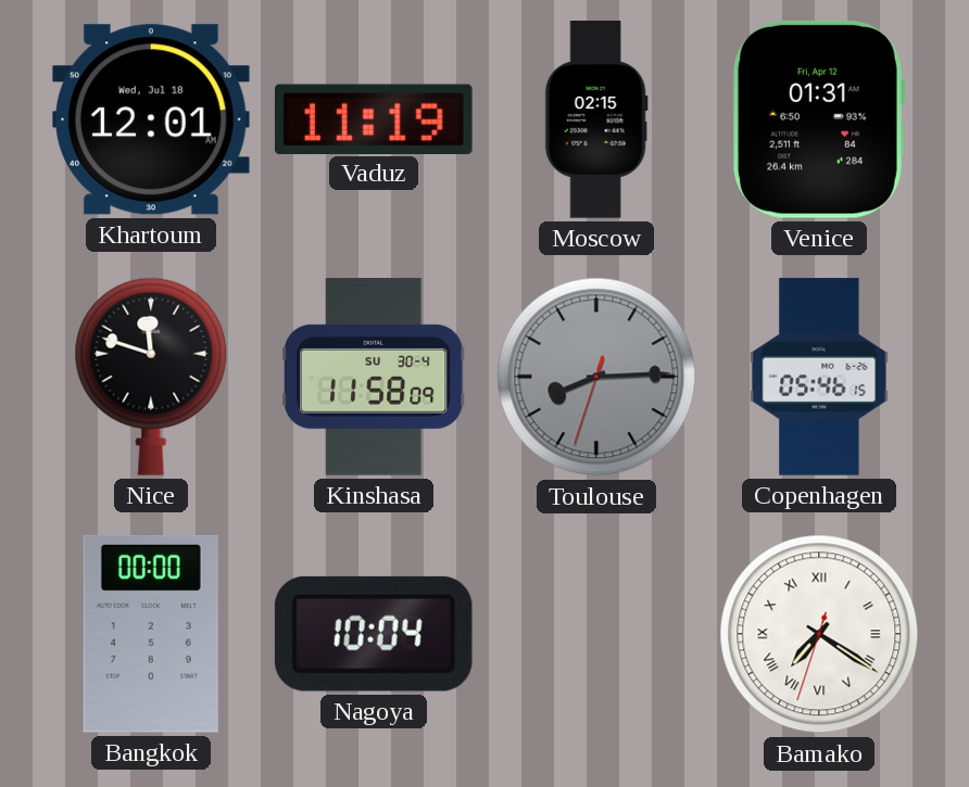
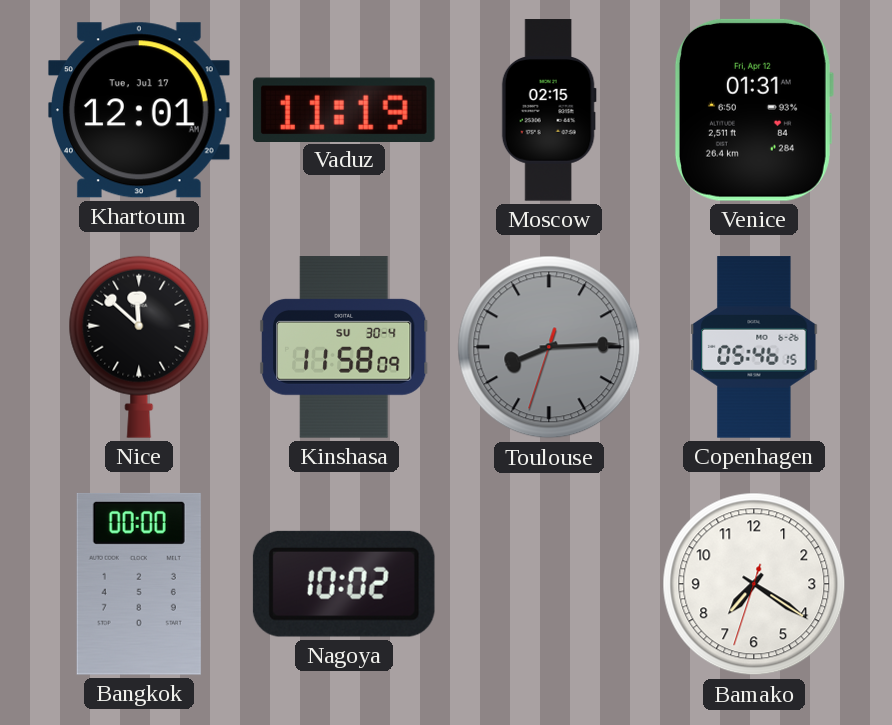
Khartoum date: Wed, Jul 18 -> Tue, Jul 17 (140, 110)
Nice: 11:48 -> 11:52 (139, 347)
Nagoya: 10:04 -> 10:02 (344, 584)
Bamako numerals: Roman -> Arabic (754, 584)
